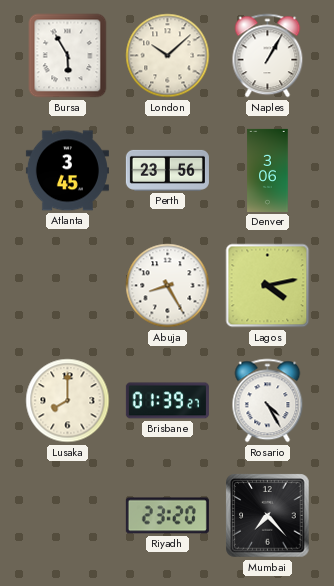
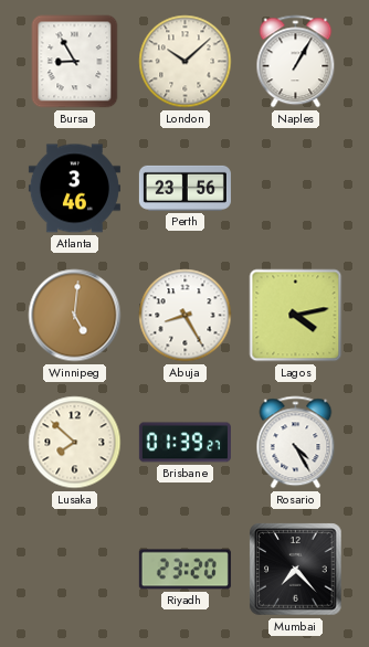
Bursa: 5:55 -> 8:55 (75, 62)
Atlanta: 3:45 -> 3:46 (74, 189)
Denver: 3:06 -> none (268, 170)
Winnipeg: none -> 5:01 (75, 316)
Lusaka: 8:00 -> 7:52 (75, 443)
